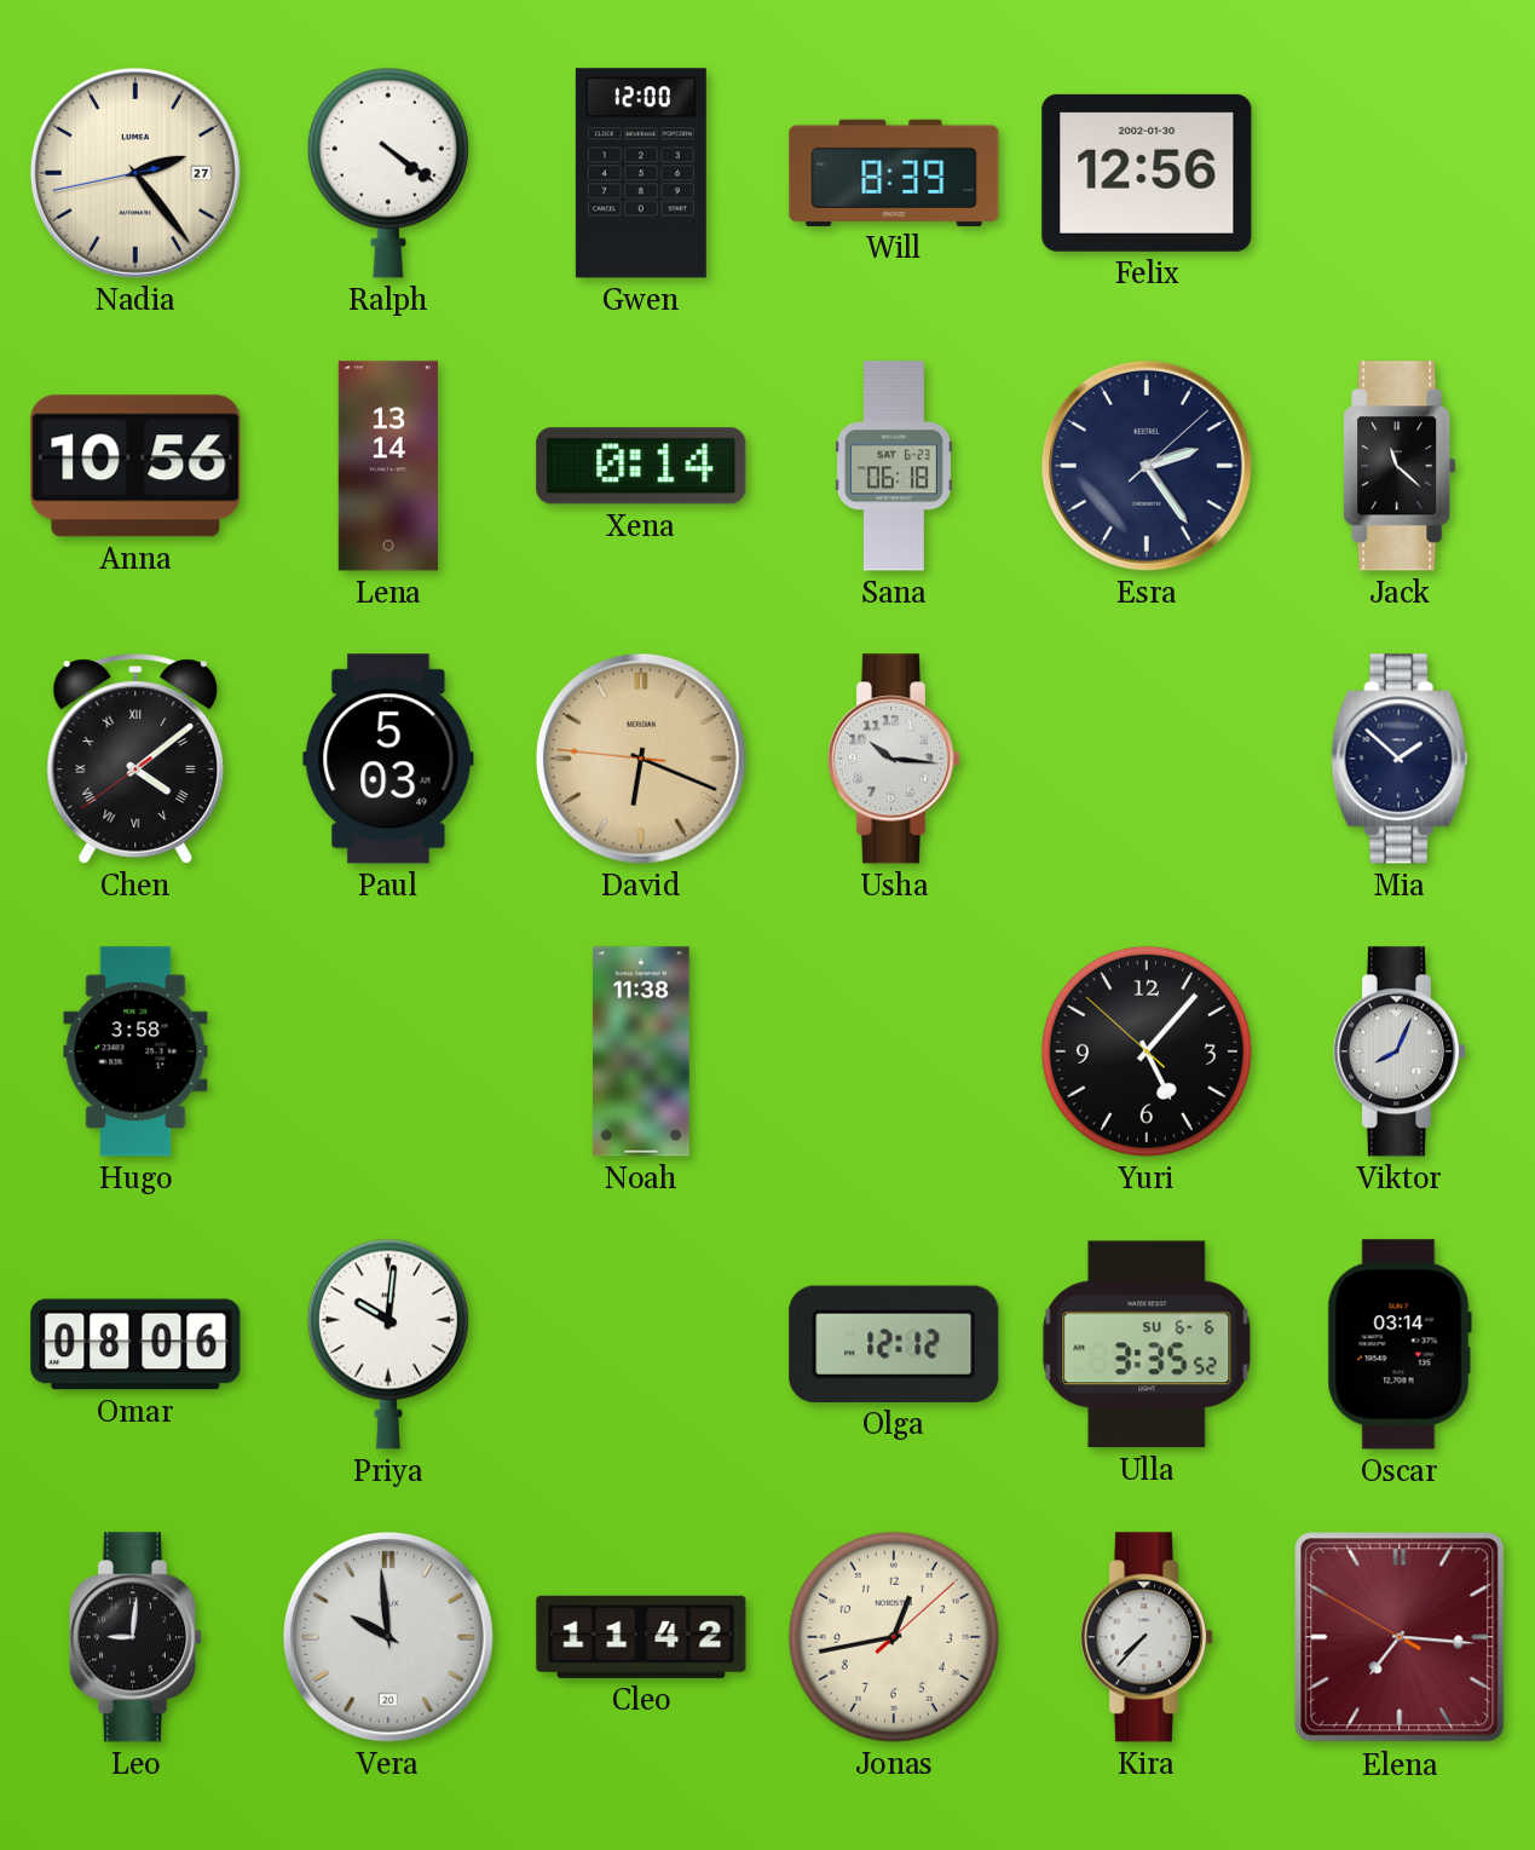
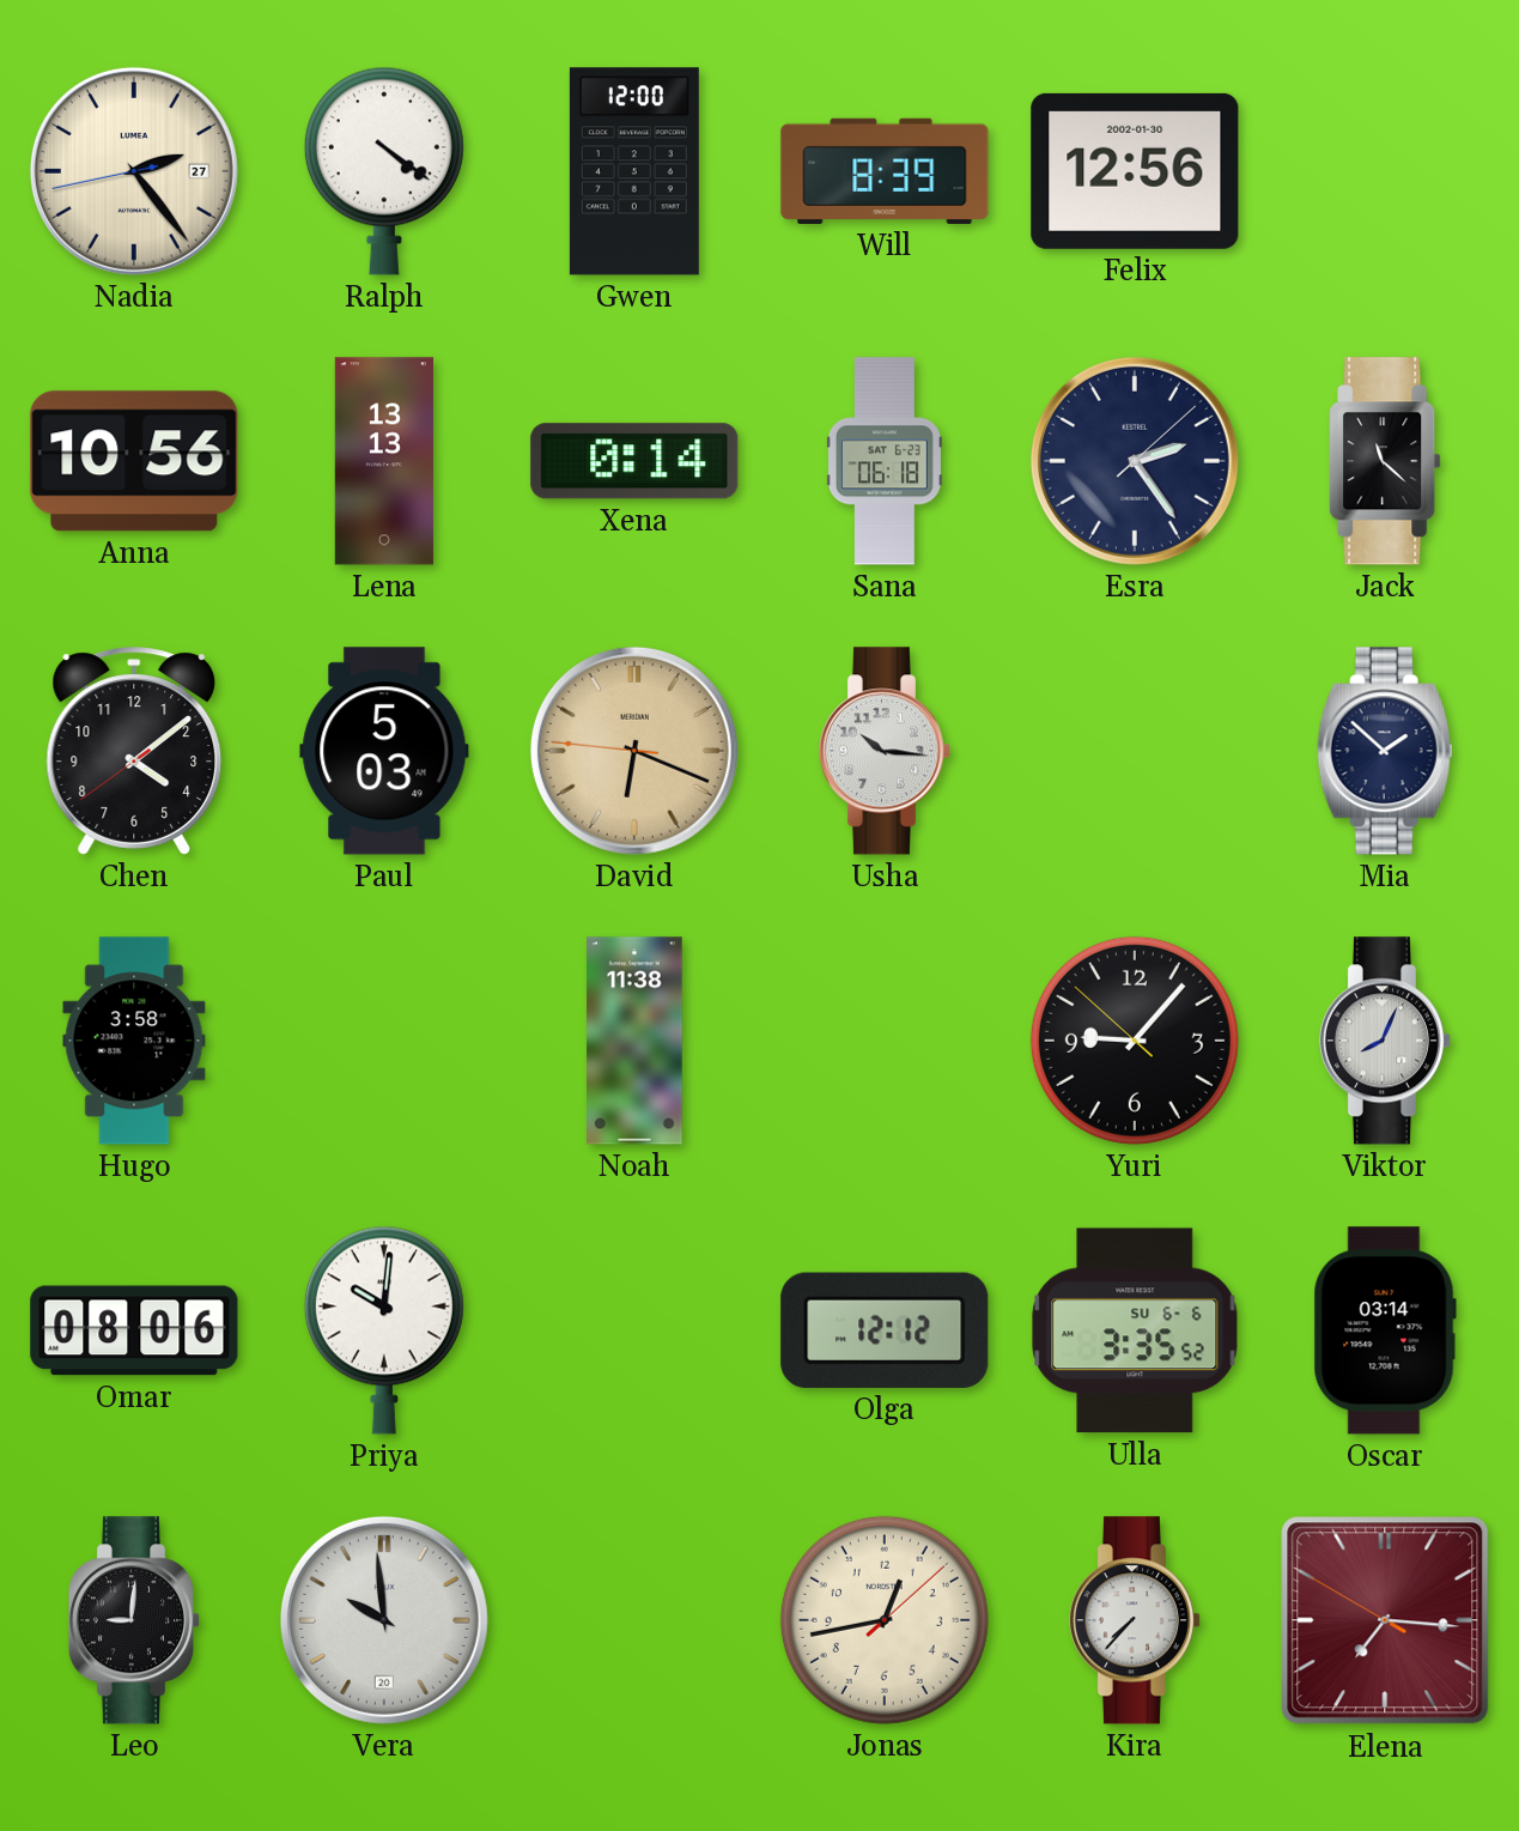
Lena: 13:14 -> 13:13 (384, 461)
Chen numerals: Roman -> Arabic (134, 751)
Yuri: 5:06 -> 9:06 (1135, 1041)
Cleo: 11:42 -> none (641, 1637)
